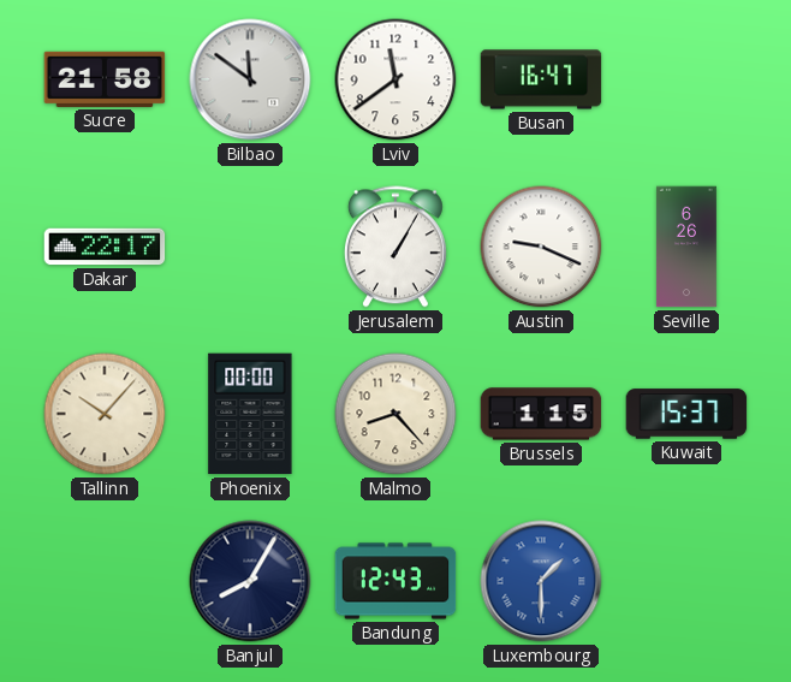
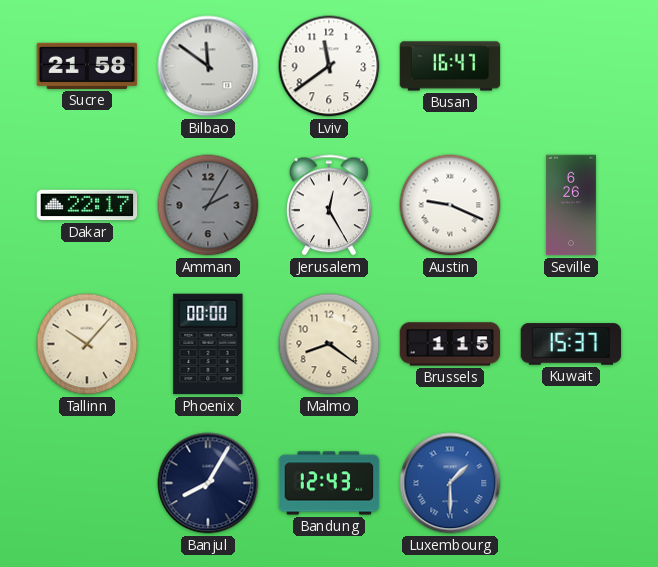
Amman: none -> 2:05 (208, 205)
Jerusalem: 1:05 -> 12:25 (329, 205)
Malmo: 8:23 -> 8:21 (329, 344)
